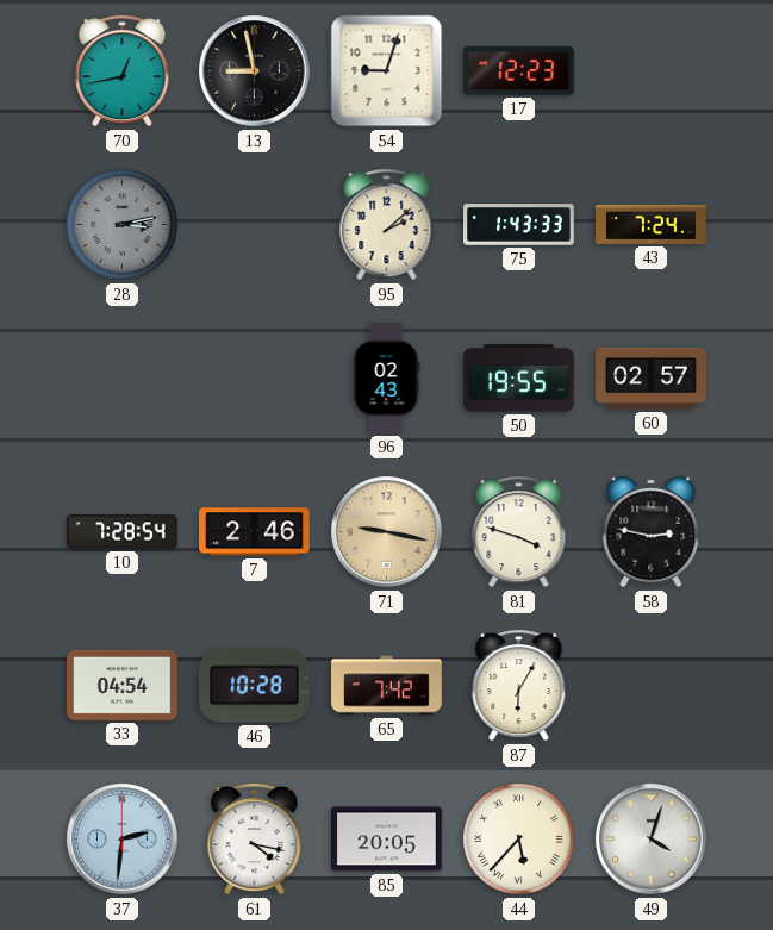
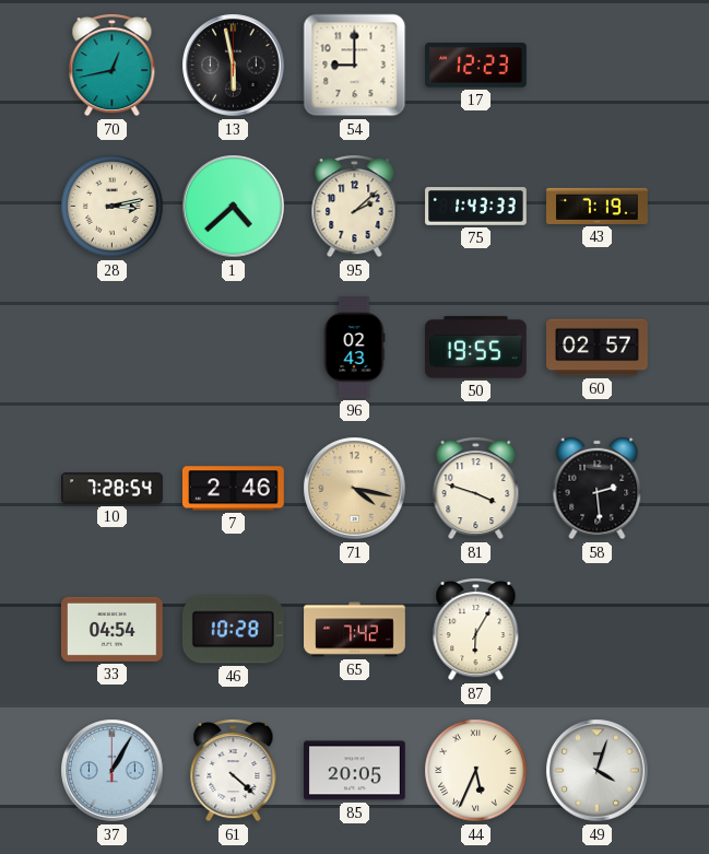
13: 8:58 -> 5:58 (234, 66)
54: 9:03 -> 9:00 (355, 66)
28 dial: grey -> cream (113, 207)
1: none -> 4:38 (234, 207)
43: 7:24 -> 7:19 (598, 206)
71: 9:17 -> 4:17 (355, 489)
58: 2:47 -> 2:29 (598, 489)
37: 2:31 -> 1:05 (113, 771)
61: 4:17 -> 4:22 (234, 771)
44: 5:37 -> 5:34 (476, 771)
